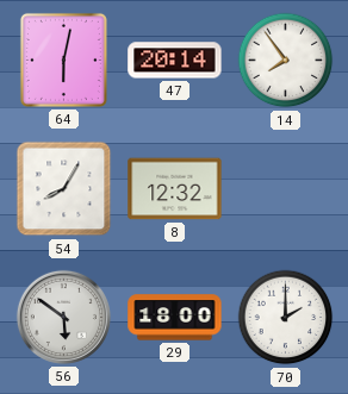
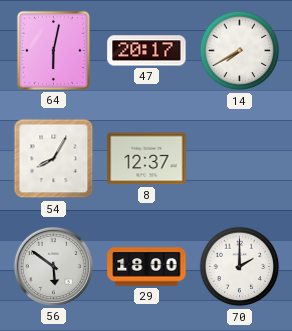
47: 20:14 -> 20:17 (147, 51)
14: 7:54 -> 7:40 (240, 51)
8: 12:32 -> 12:37 (147, 159)
